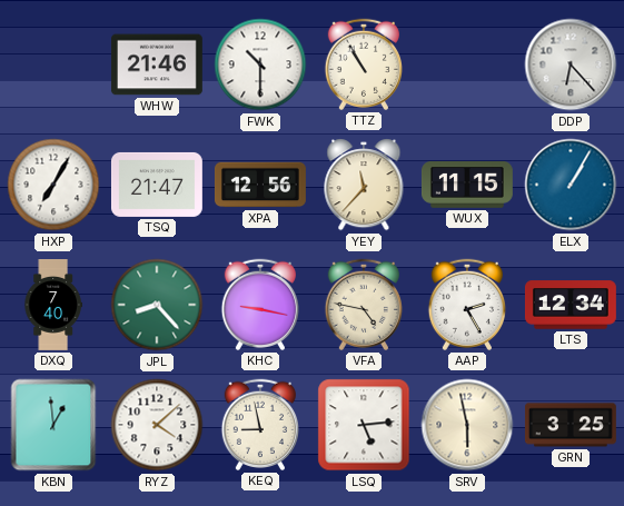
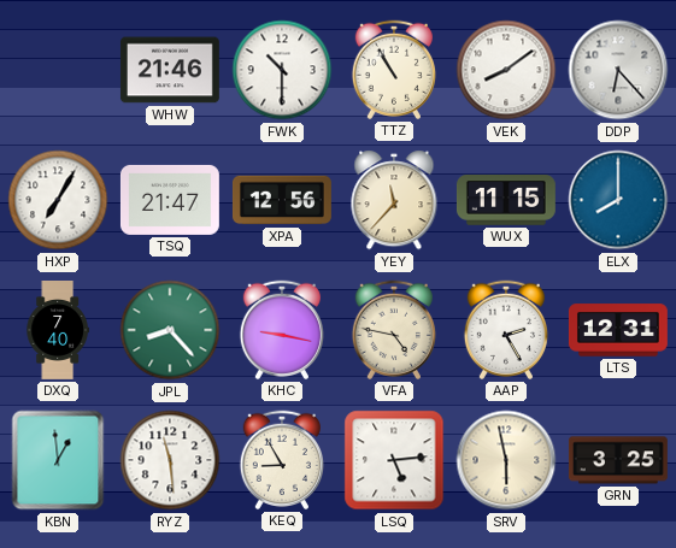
VEK: none -> 8:09 (506, 70)
ELX: 1:05 -> 8:00 (618, 200)
LTS: 12:34 -> 12:31 (618, 330)
RYZ: 4:08 -> 11:29 (170, 460)
KEQ: 8:58 -> 8:55 (281, 460)
